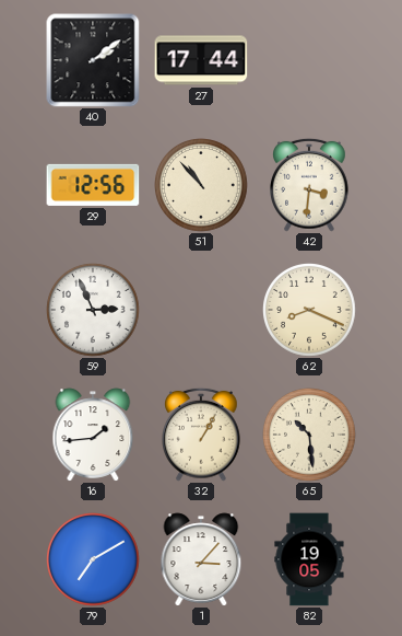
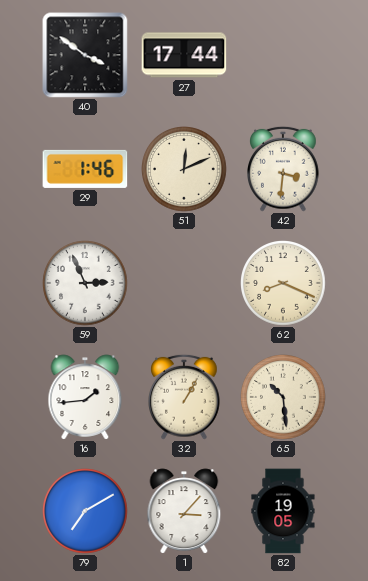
40: 2:09 -> 3:51 (85, 55)
29: 12:56 -> 1:46 (85, 169)
51: 10:53 -> 12:11 (184, 169)
